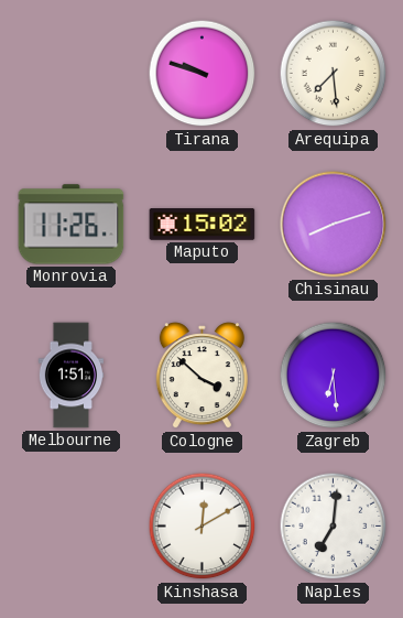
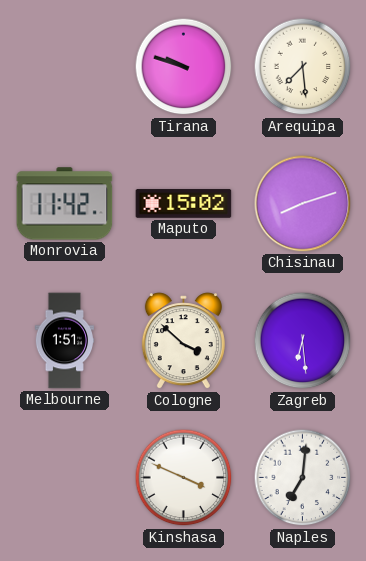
Monrovia: 11:26 -> 11:42 (65, 204)
Kinshasa: 12:10 -> 3:49 (184, 478)
